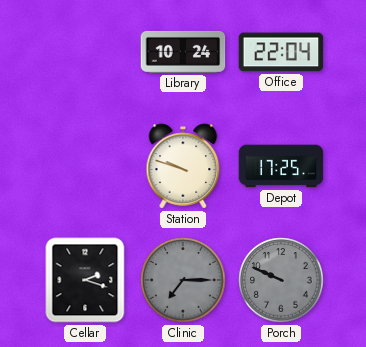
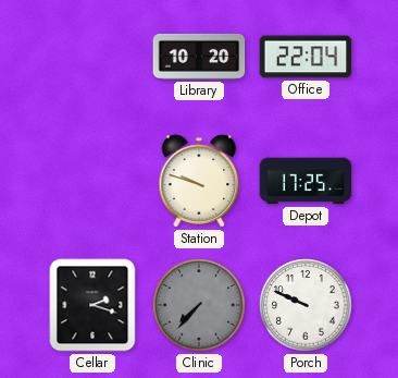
Library: 10:24 -> 10:20 (199, 57)
Clinic: 7:15 -> 7:37 (199, 305)
Porch dial: grey -> white (306, 305)
